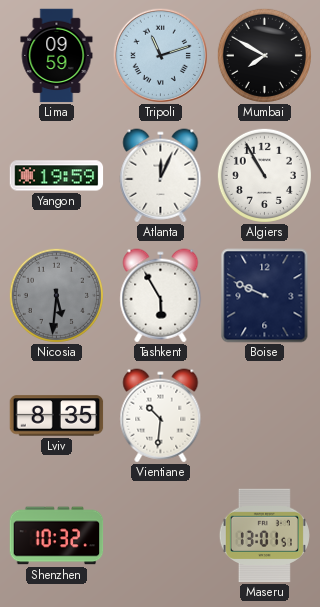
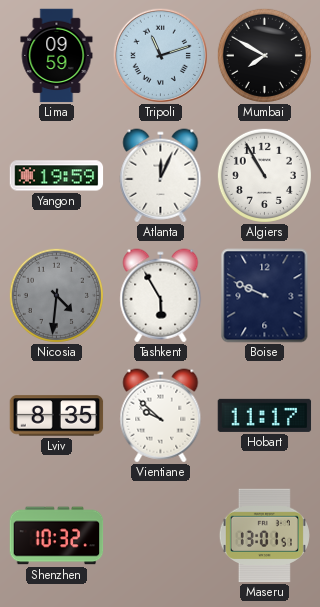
Nicosia: 5:31 -> 4:31 (56, 295)
Vientiane: 10:31 -> 9:52 (161, 416)
Hobart: none -> 11:17 (265, 415)
